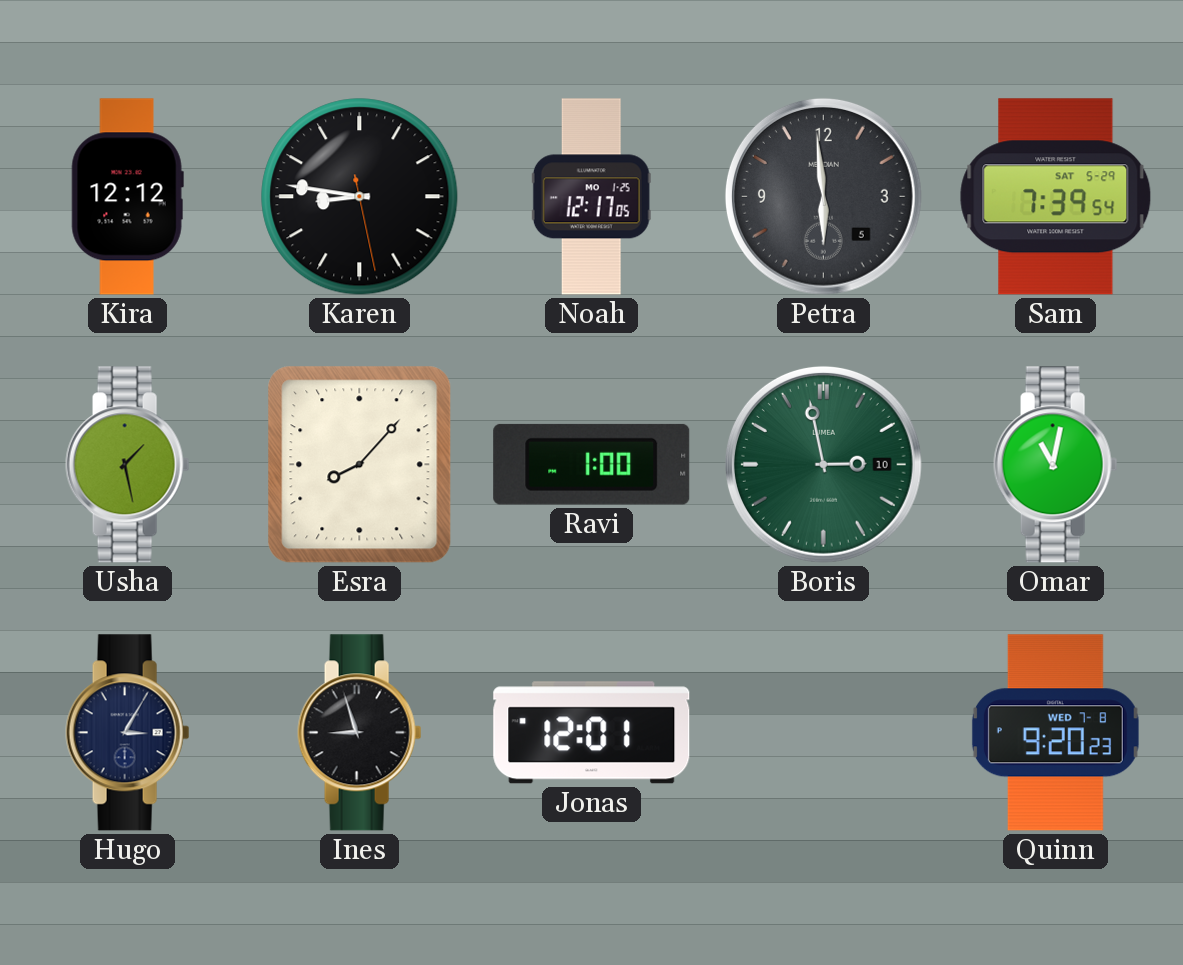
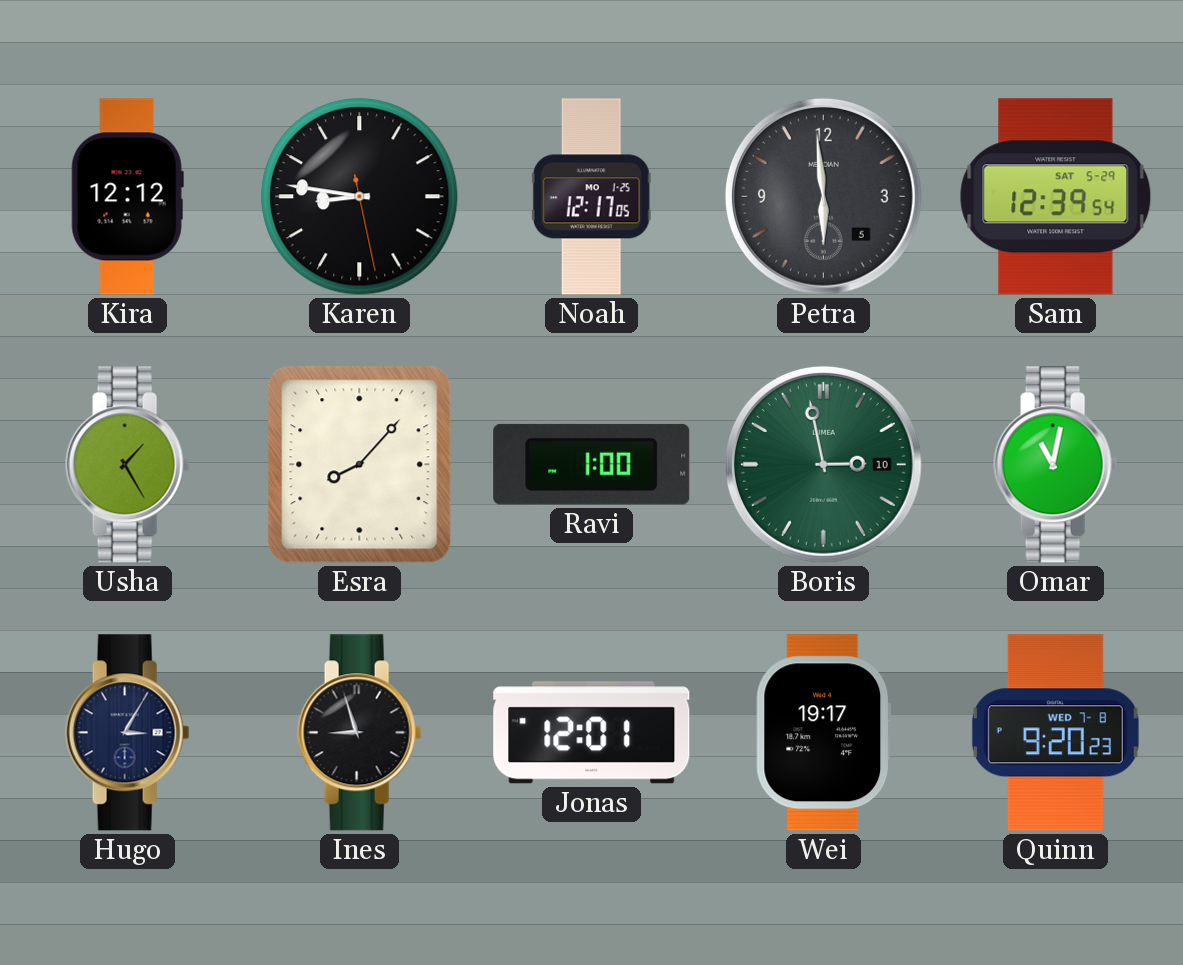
Sam: 7:39 -> 12:39 (1056, 197)
Usha: 1:28 -> 1:25 (128, 465)
Wei: none -> 19:17 (824, 733)
